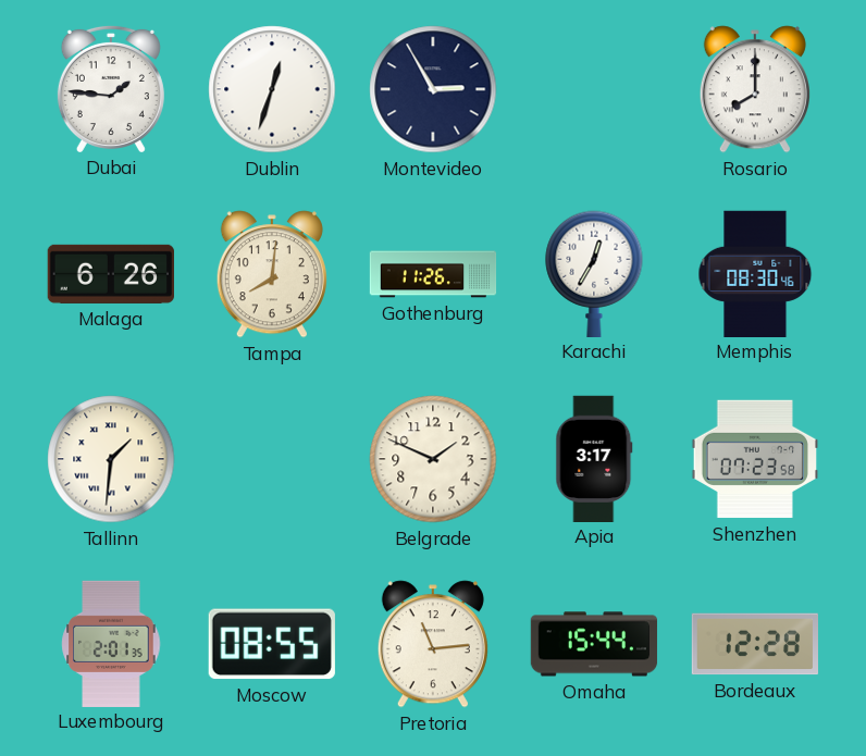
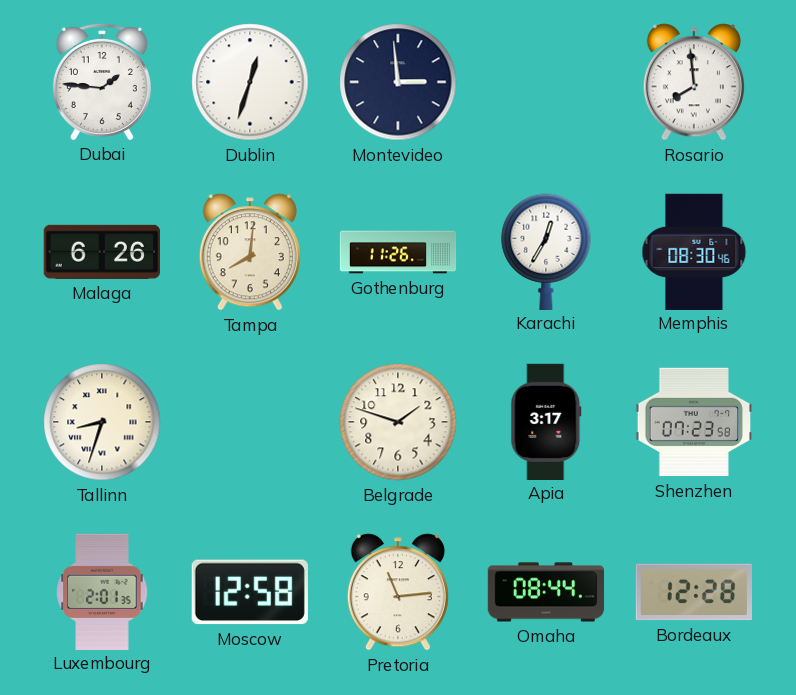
Montevideo: 2:55 -> 2:59 (398, 82)
Rosario: 8:00 -> 7:59 (694, 82)
Tallinn: 1:31 -> 8:33 (102, 422)
Belgrade: 1:49 -> 1:48 (398, 422)
Moscow: 08:55 -> 12:58 (250, 592)
Omaha: 15:44 -> 08:44 (546, 592)
